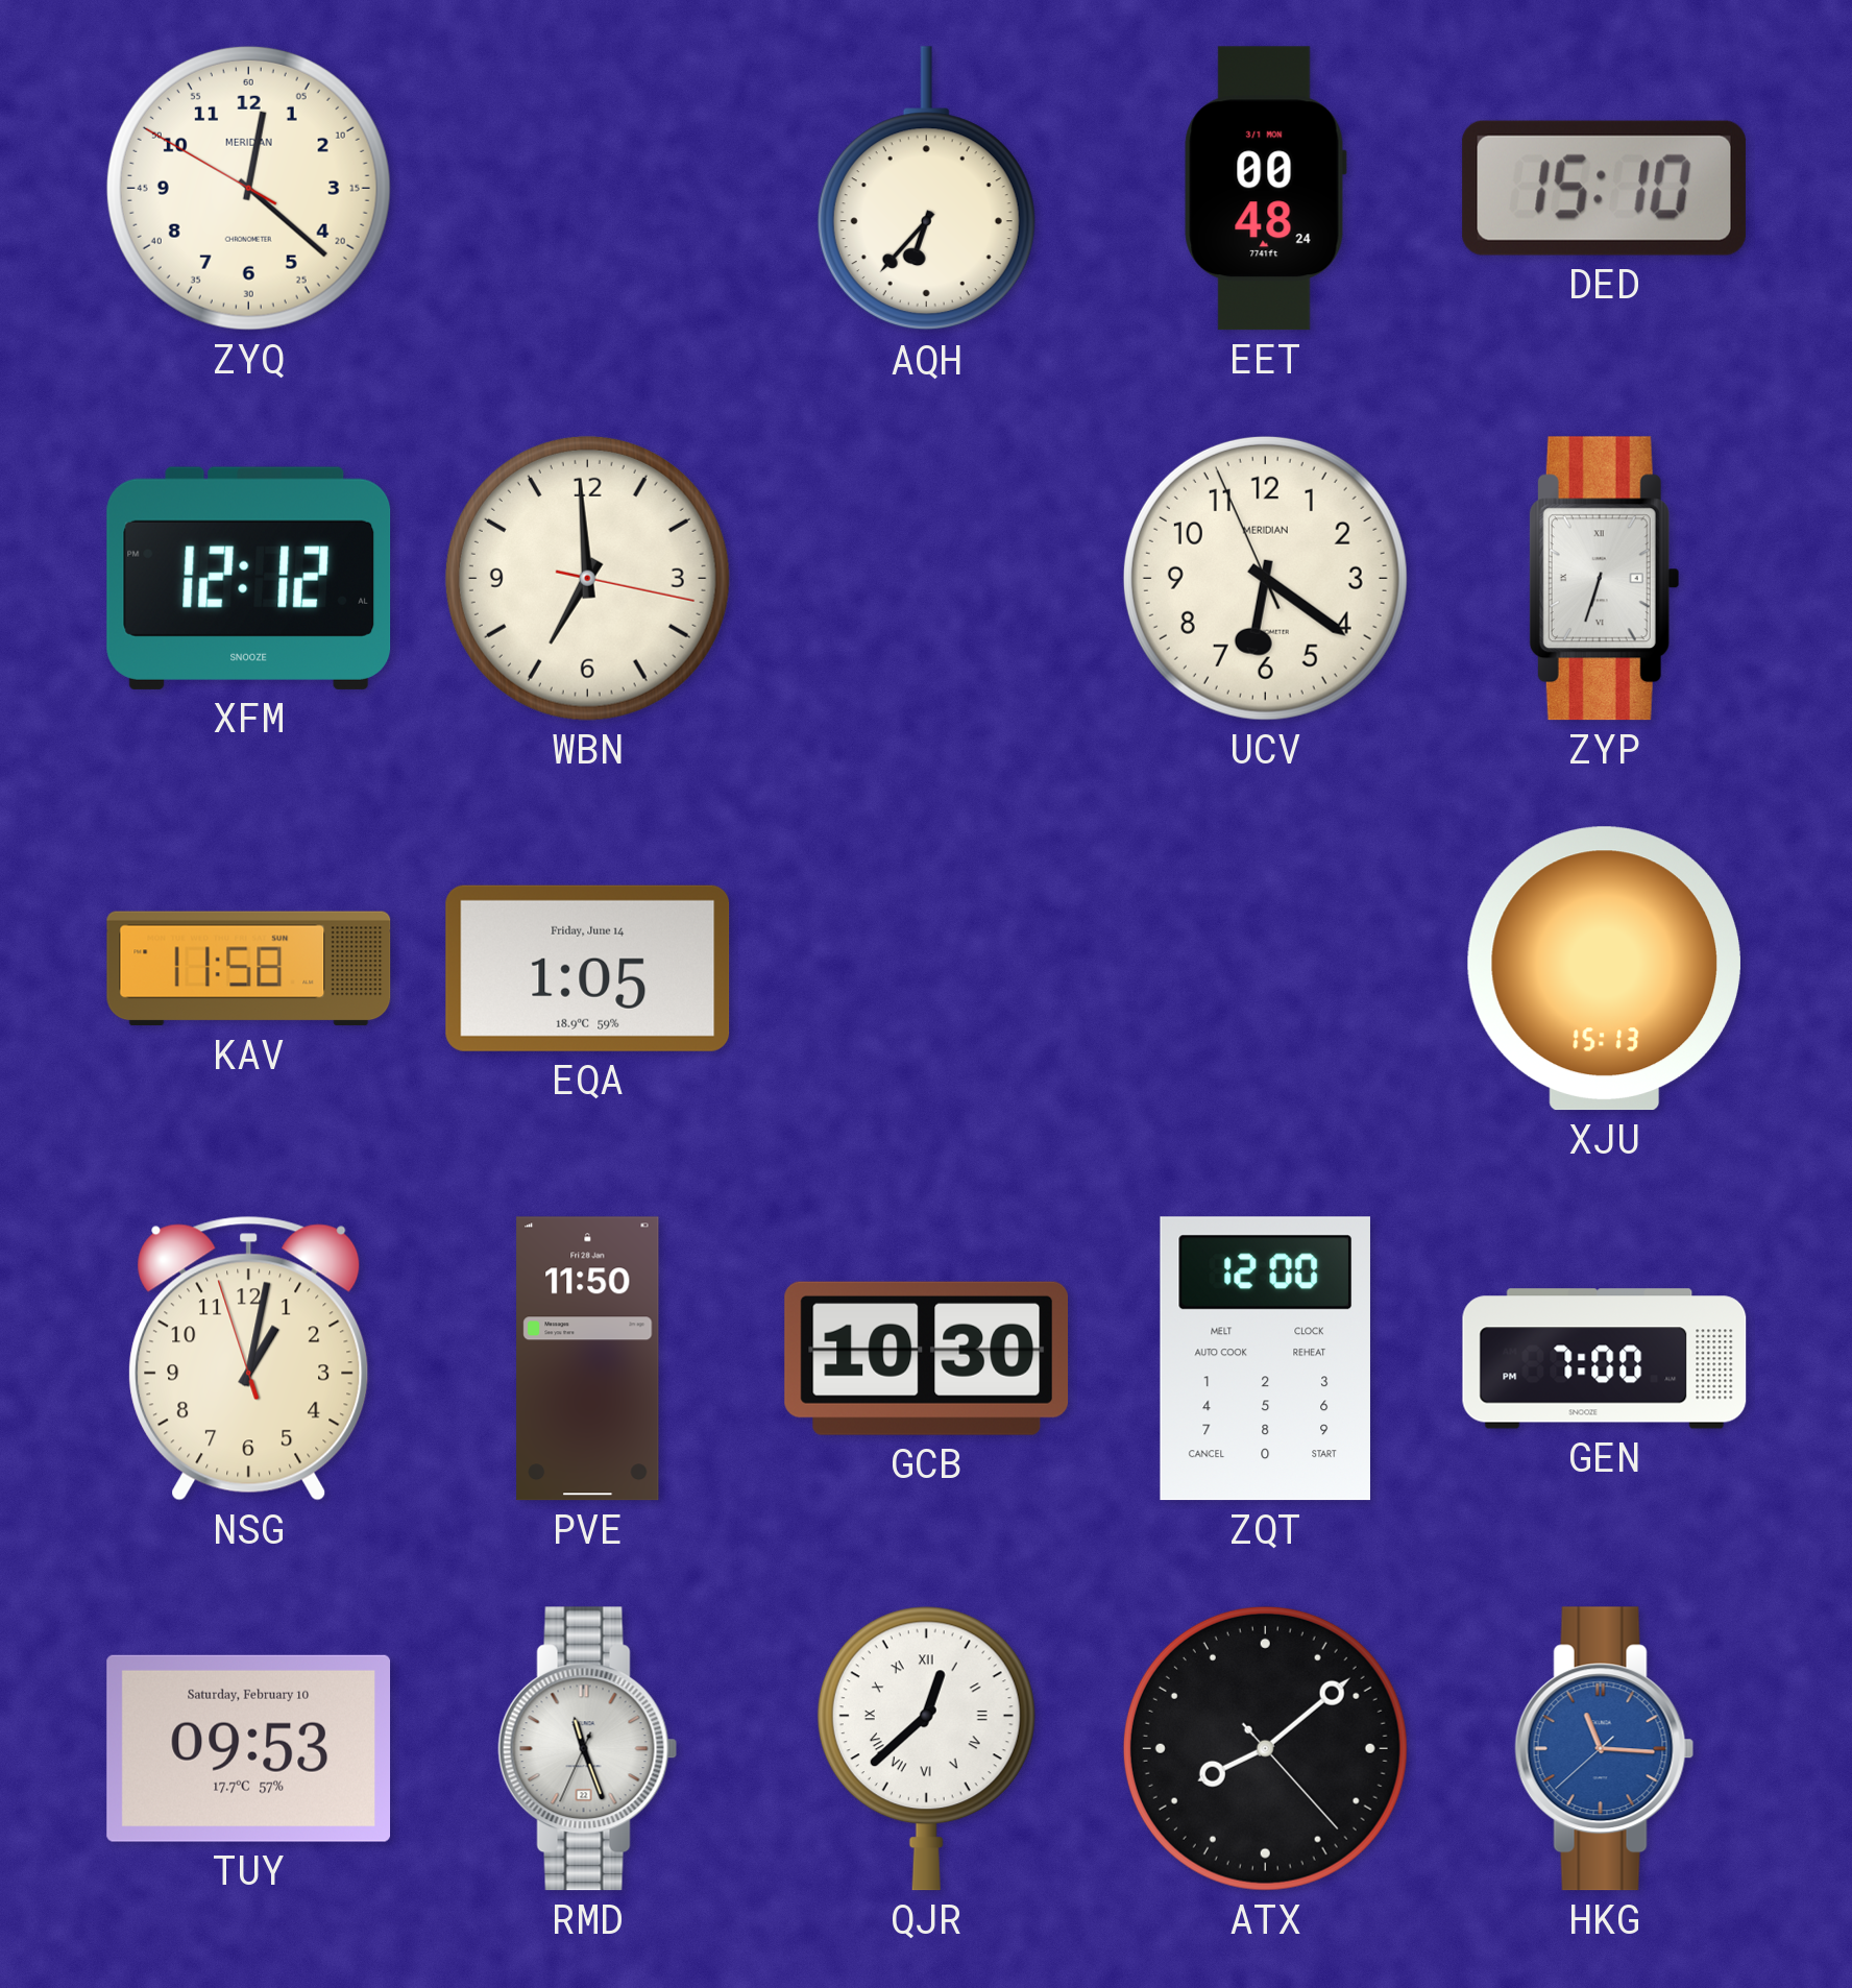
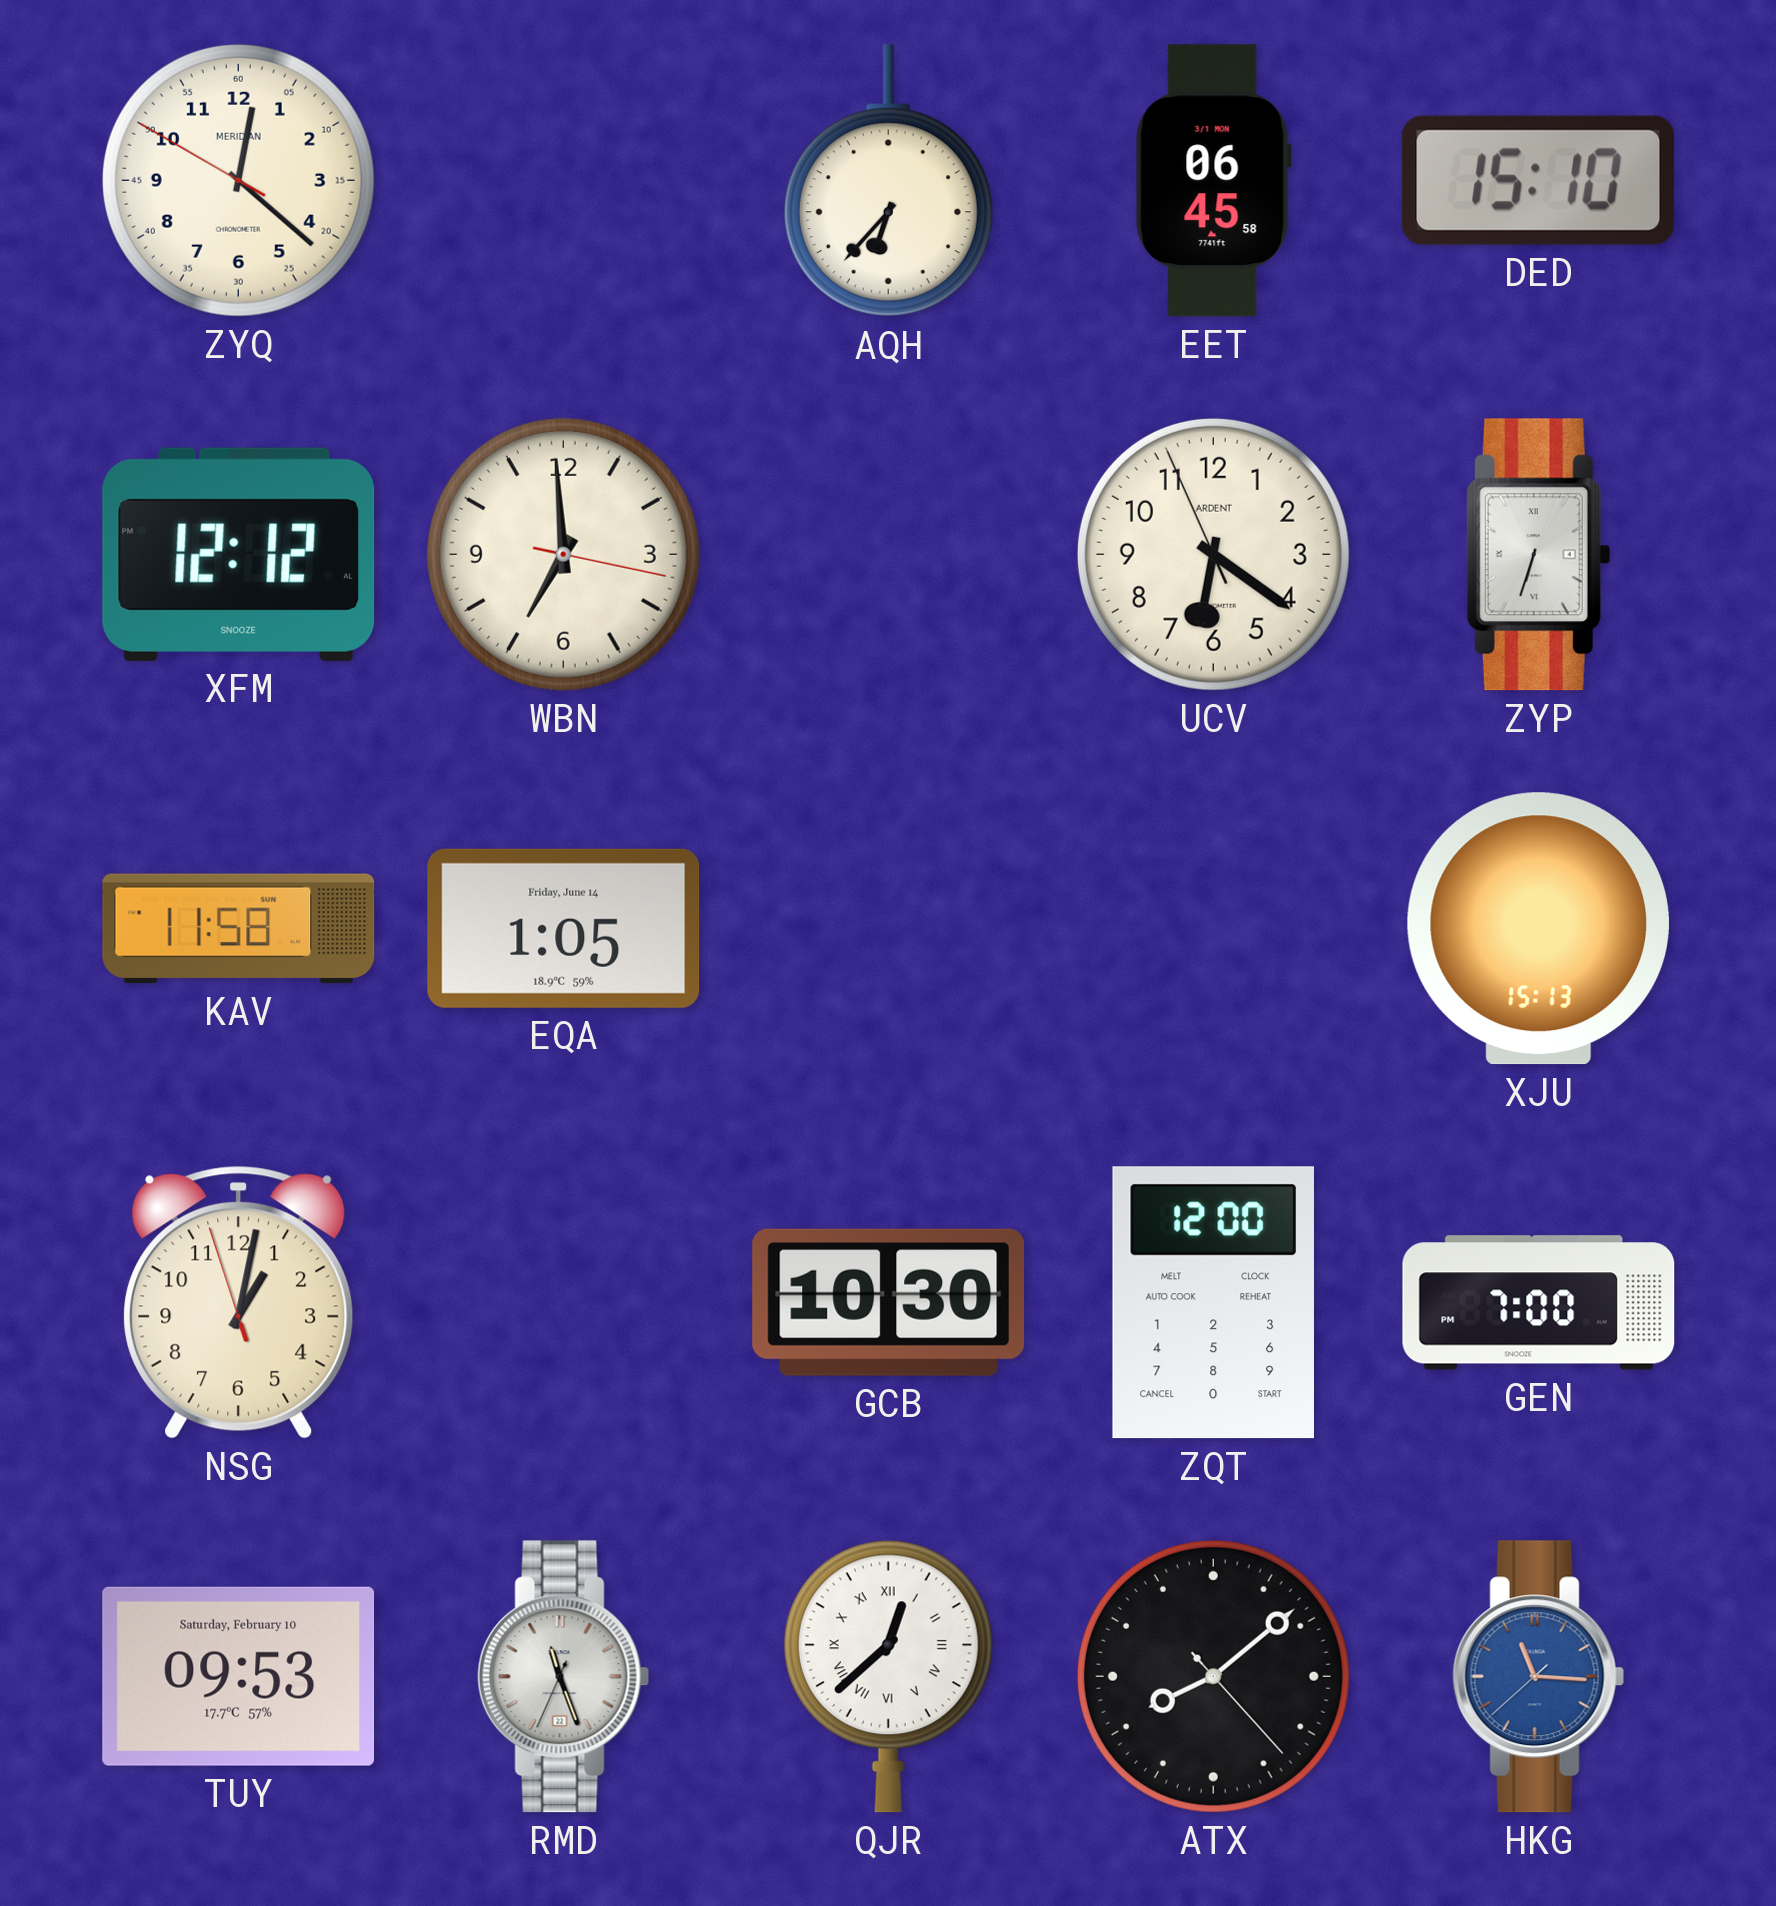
EET: 00:48 -> 06:45 (1213, 181)
UCV brand: MERIDIAN -> ARDENT (1213, 554)
PVE: 11:50 -> none (588, 1359)
